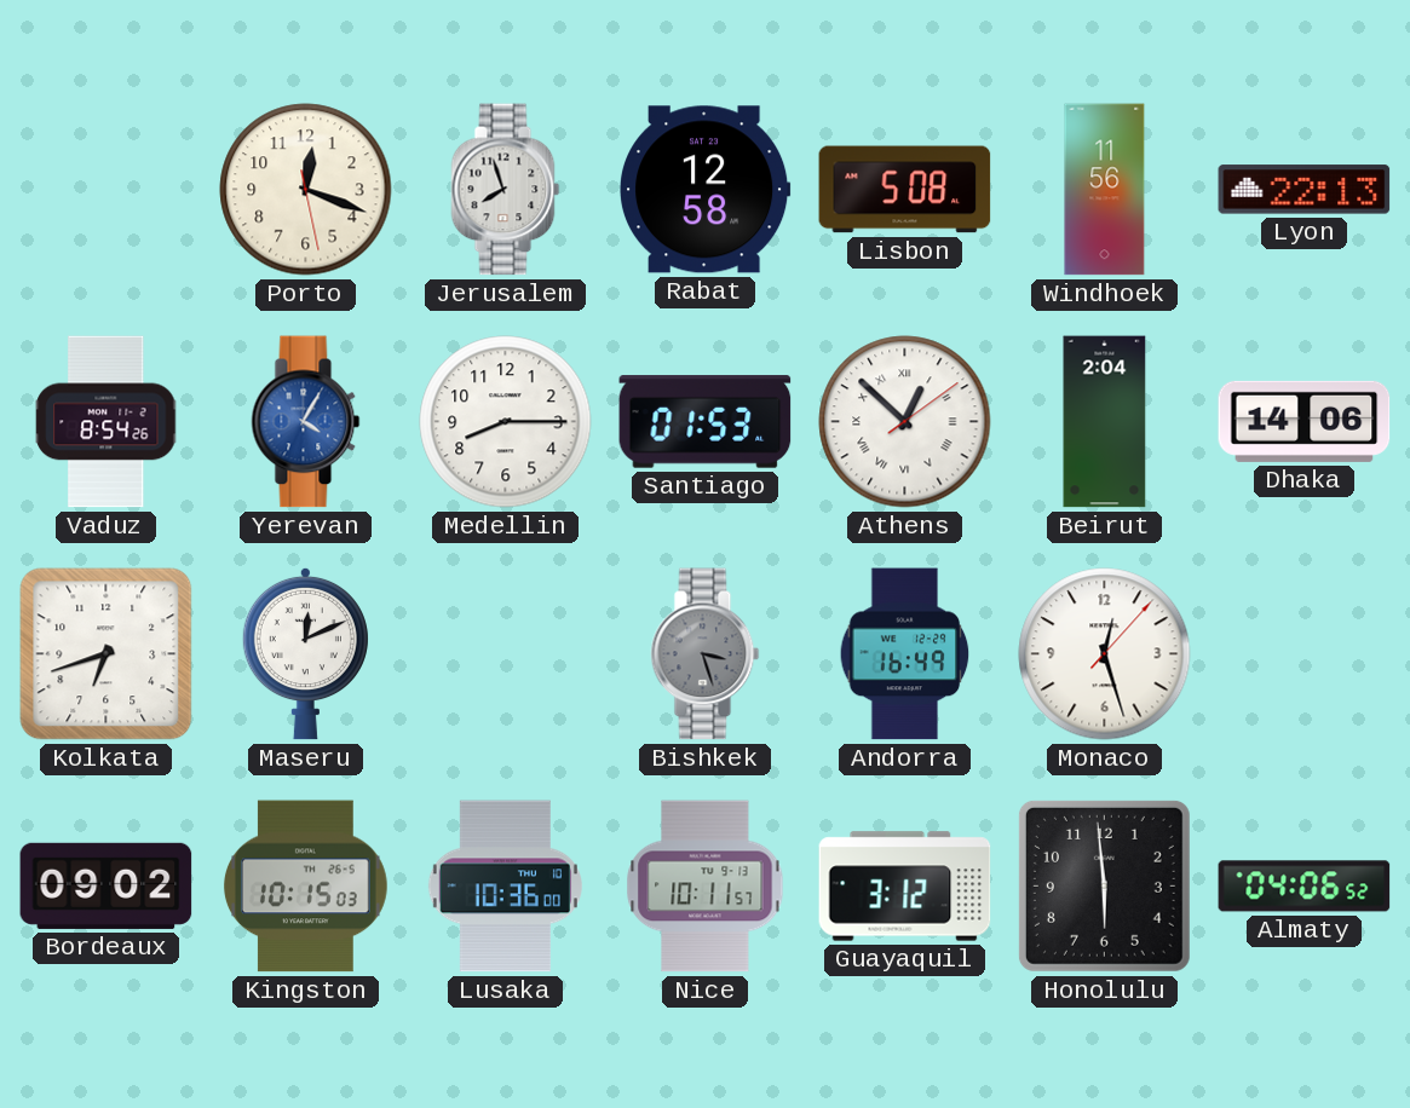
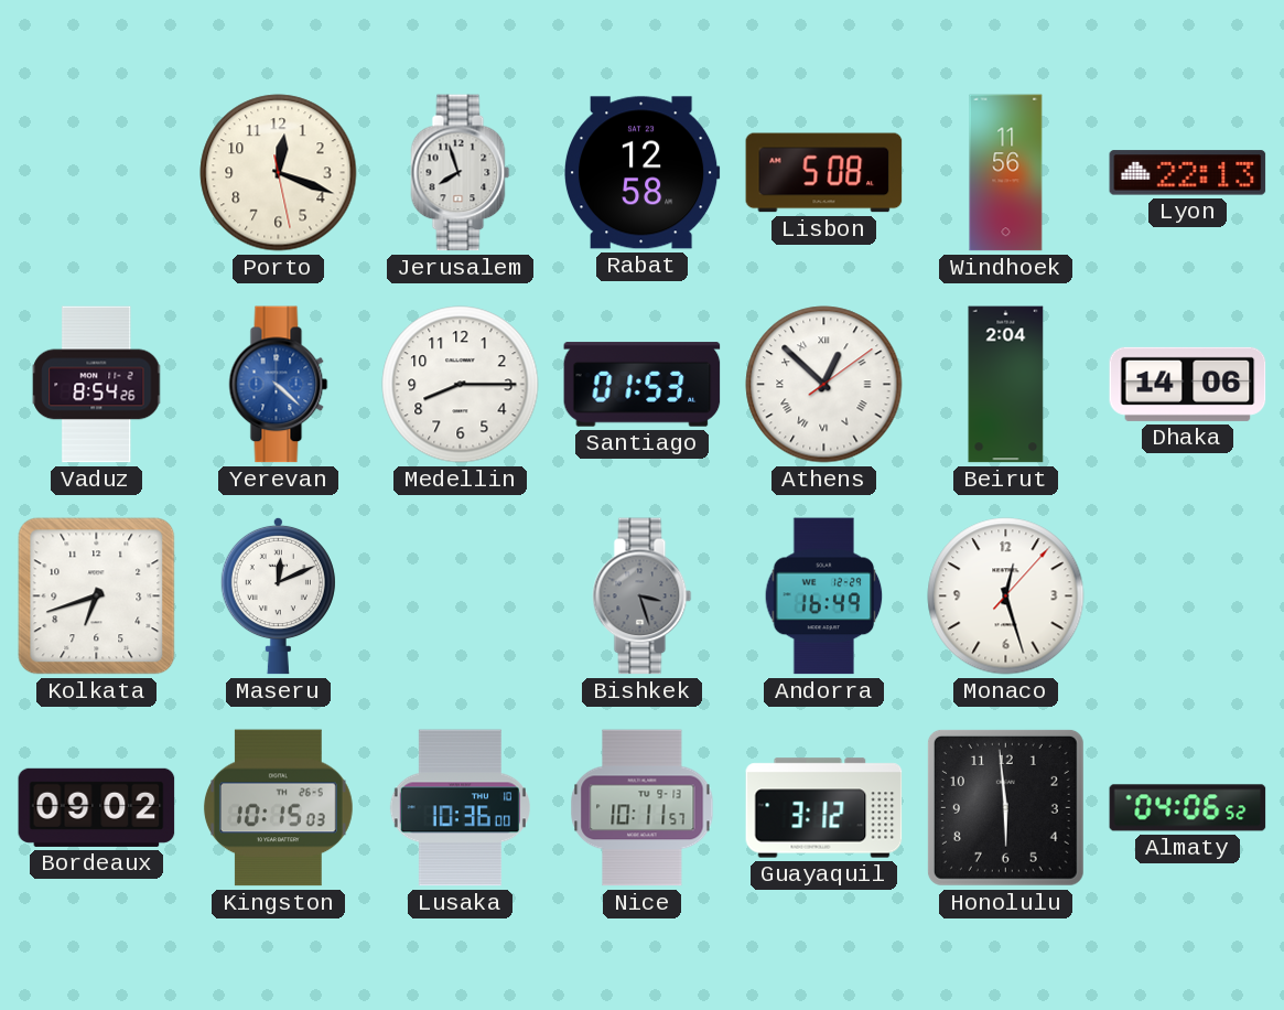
Yerevan: 4:05 -> 4:22 (279, 385)
